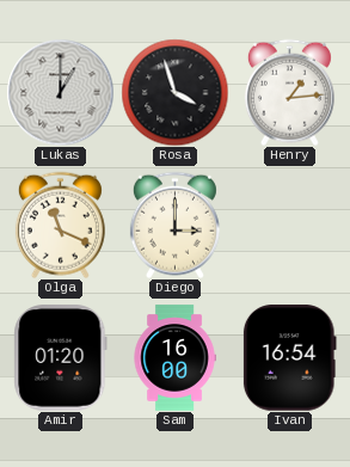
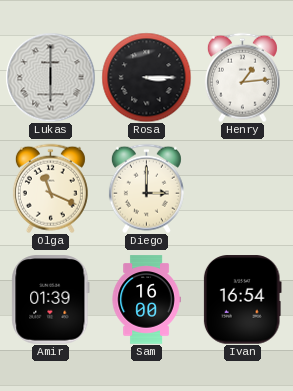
Lukas: 1:00 -> 6:00 (50, 77)
Rosa: 3:57 -> 3:15 (146, 77)
Amir: 01:20 -> 01:39 (51, 300)
